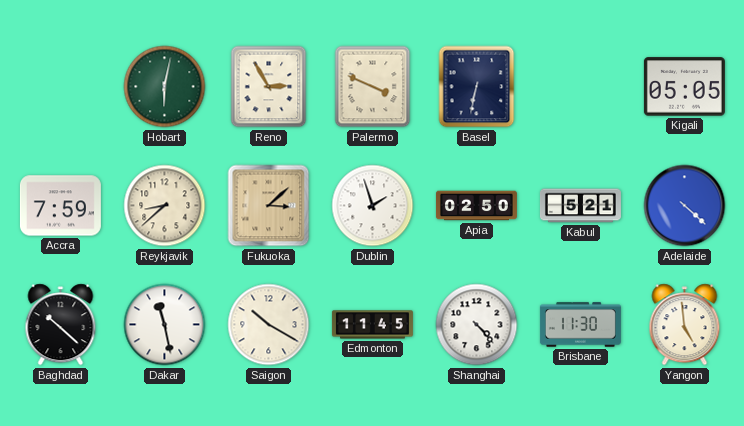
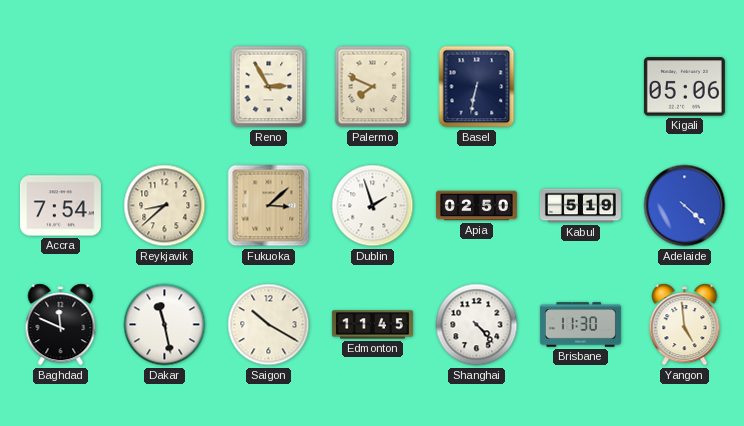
Hobart: 6:02 -> none (165, 87)
Palermo: 3:49 -> 7:49 (373, 87)
Kigali: 05:05 -> 05:06 (684, 87)
Accra: 7:59 -> 7:54 (60, 206)
Kabul: 5:21 -> 5:19 (580, 206)
Baghdad: 10:22 -> 11:49 (61, 325)
